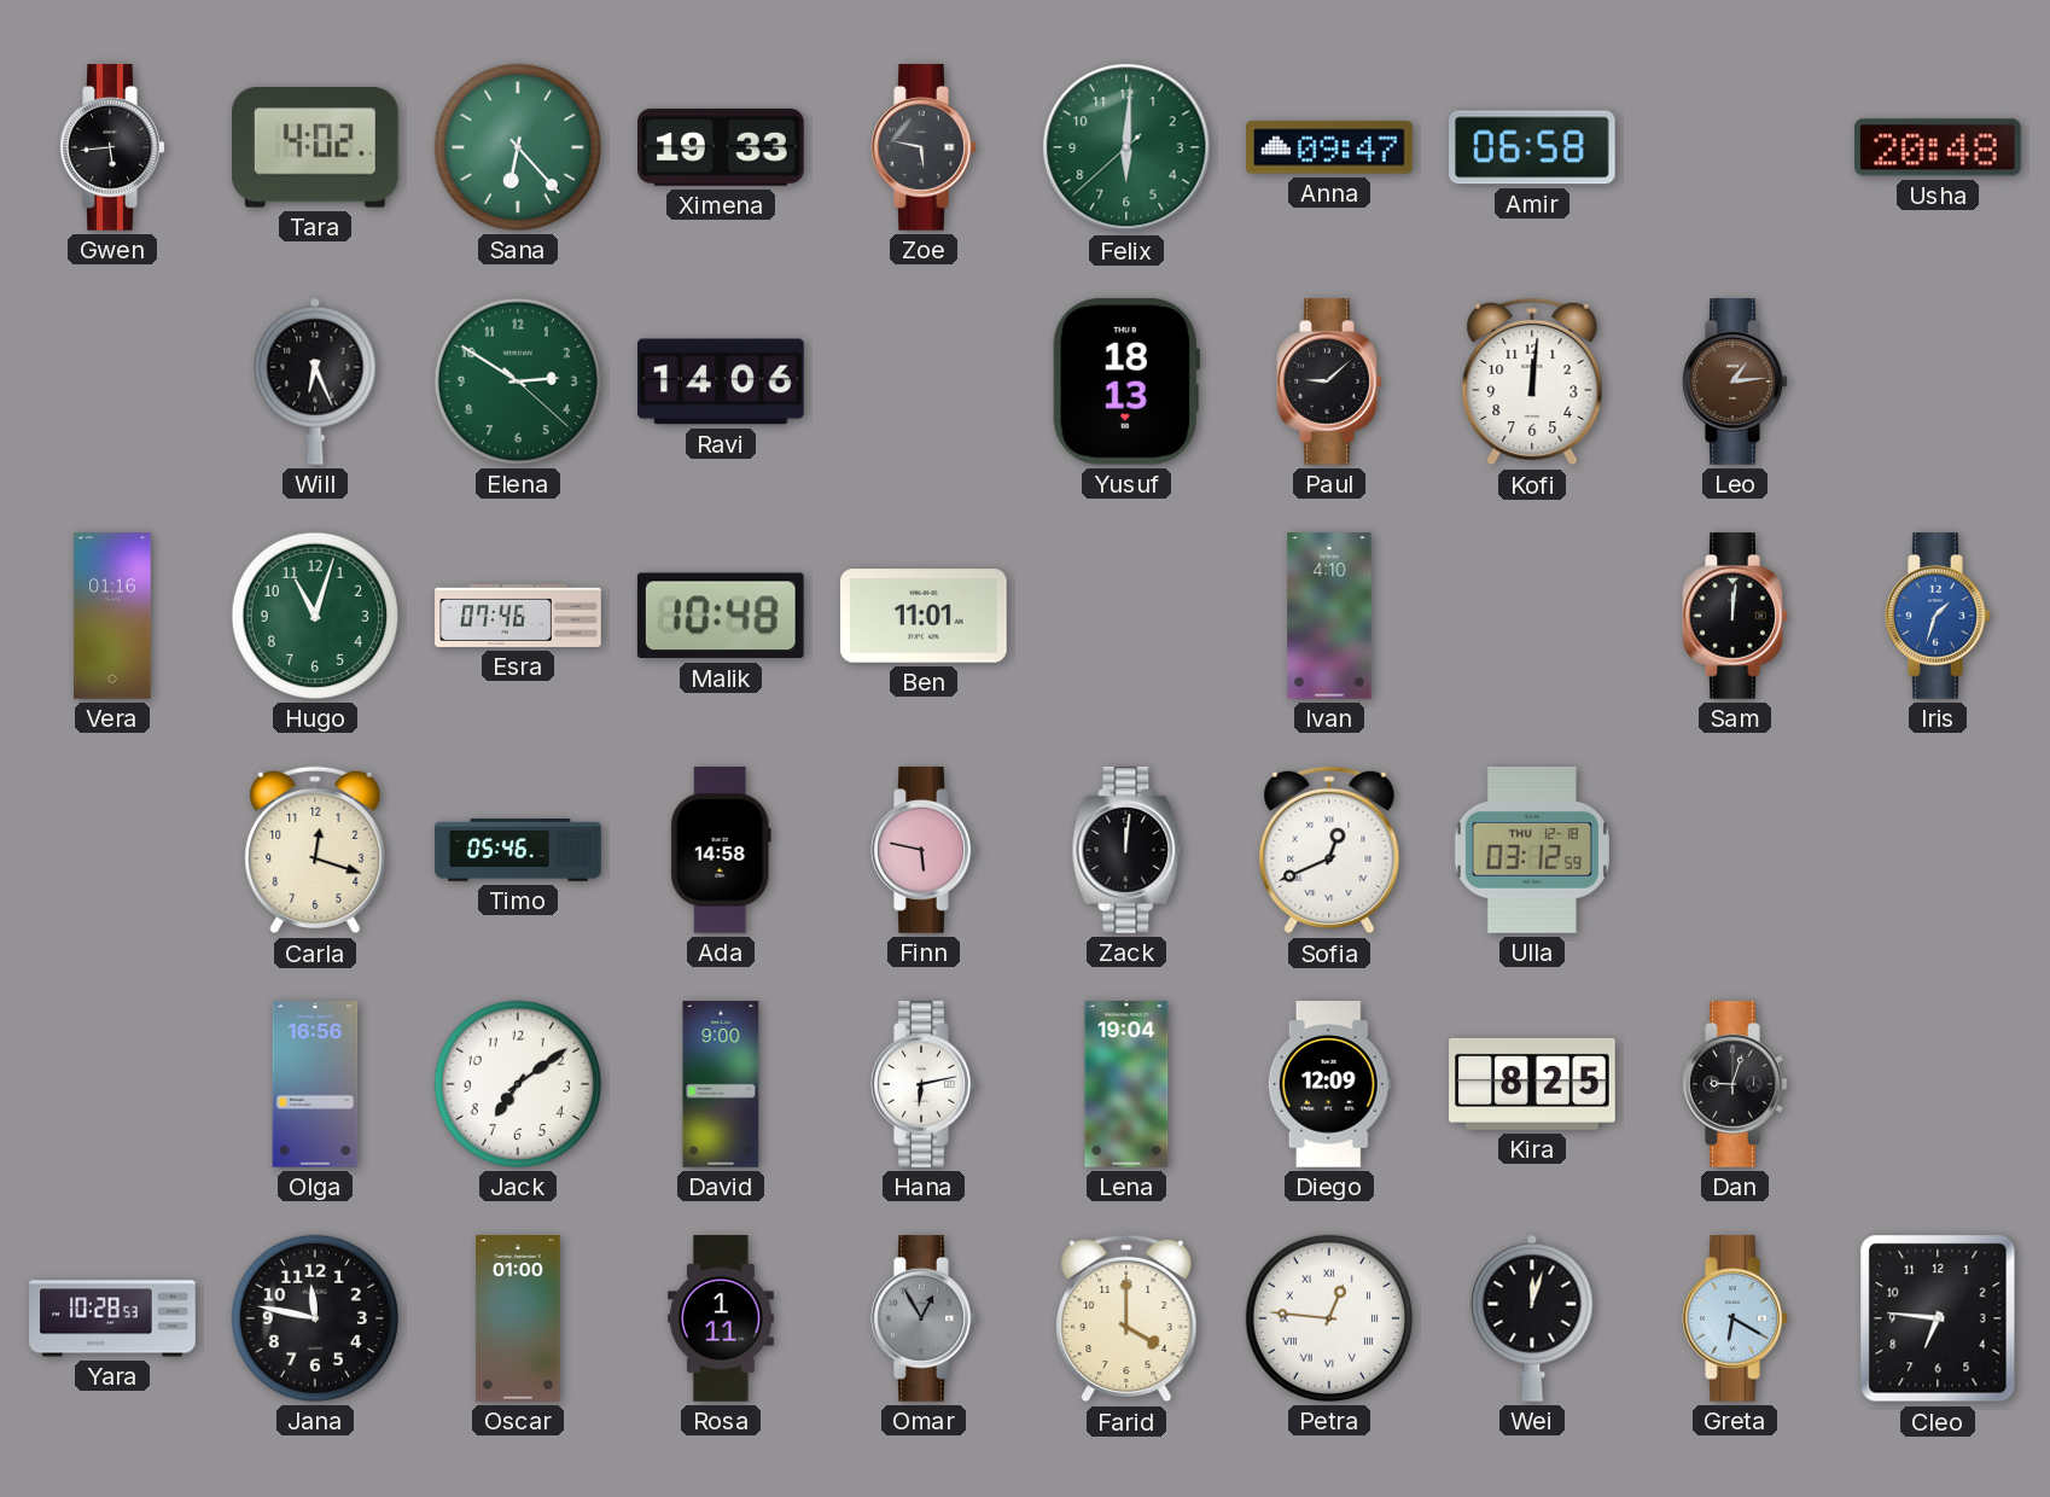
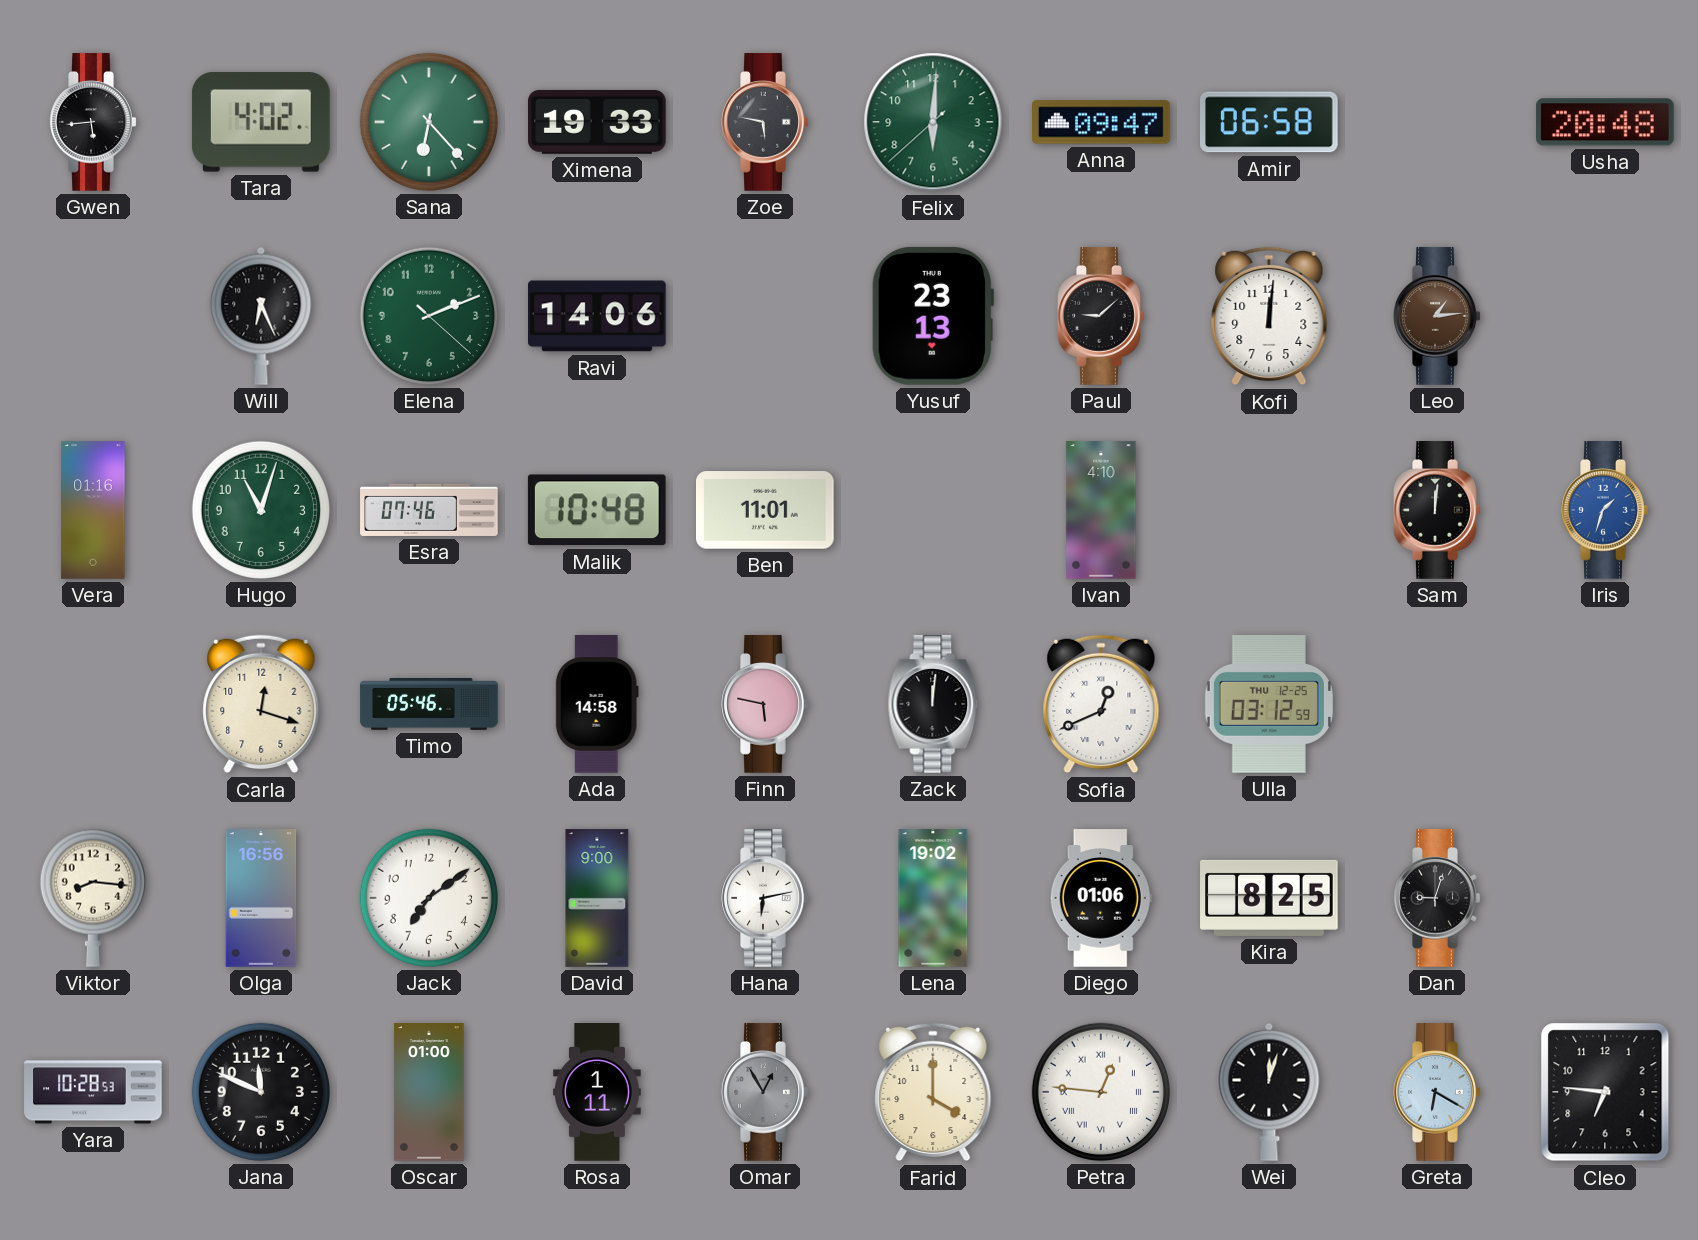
Elena: 2:50 -> 2:11 (429, 316)
Yusuf: 18:13 -> 23:13 (932, 316)
Ulla date: THU 12-18 -> THU 12-25 (1269, 705)
Viktor: none -> 8:16 (93, 898)
Lena: 19:04 -> 19:02 (933, 898)
Diego: 12:09 -> 01:06 (1101, 898)
Jana: 11:47 -> 11:49 (261, 1092)
